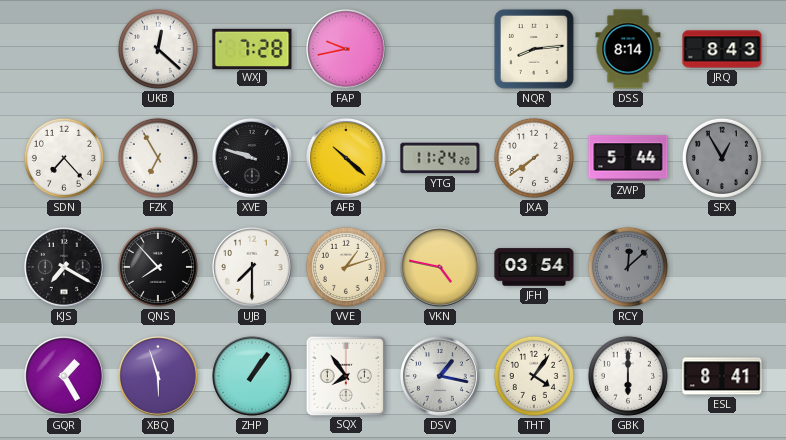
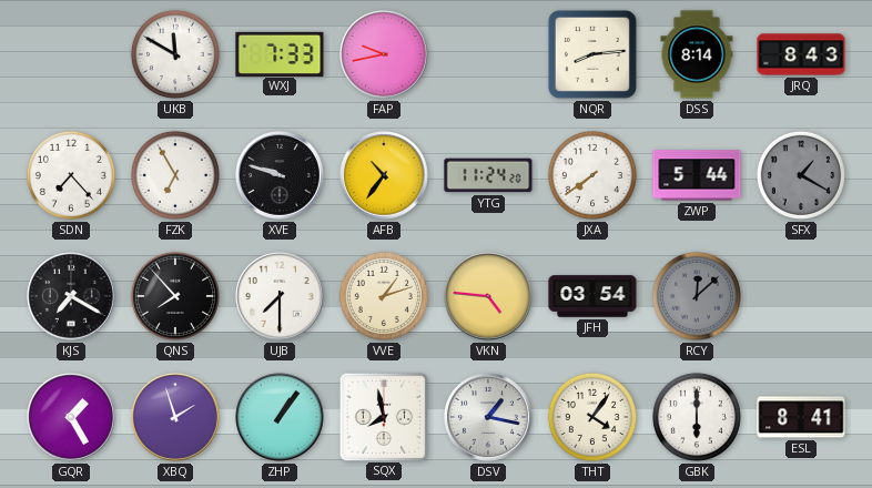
UKB: 12:22 -> 11:50 (175, 54)
WXJ: 7:28 -> 7:33 (280, 53)
AFB: 10:22 -> 10:36 (385, 176)
SFX: 12:55 -> 1:20 (801, 175)
VKN: 4:47 -> 4:46 (489, 297)
XBQ: 5:57 -> 1:57 (176, 418)
SQX: 7:54 -> 7:58 (383, 416)
